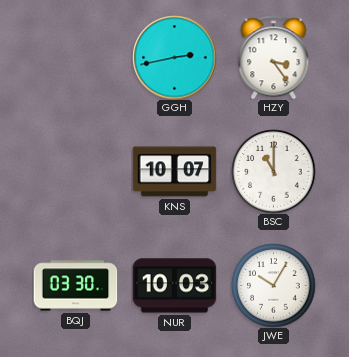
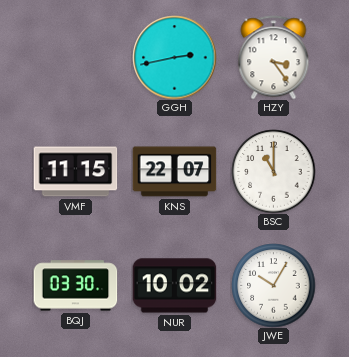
VMF: none -> 11:15 (75, 172)
KNS: 10:07 -> 22:07 (174, 172)
NUR: 10:03 -> 10:02 (174, 286)
